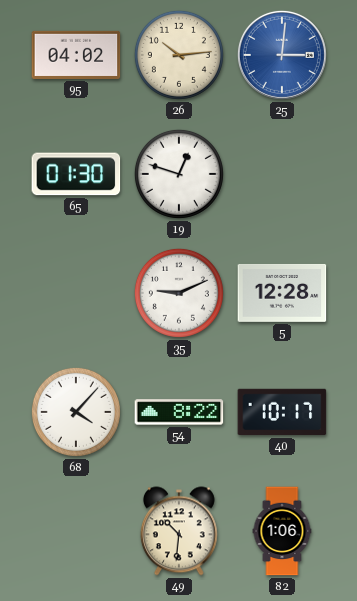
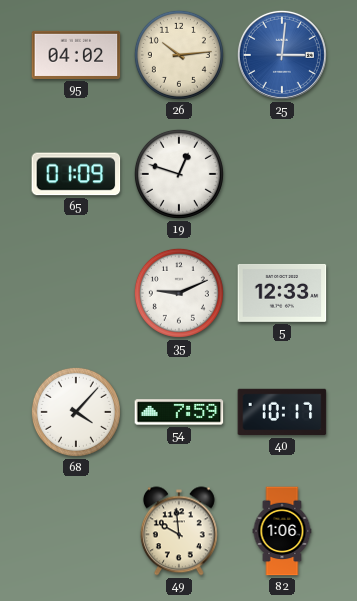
65: 01:30 -> 01:09 (76, 174)
5: 12:28 -> 12:33 (282, 293)
54: 8:22 -> 7:59 (179, 412)
49: 10:31 -> 9:59 (179, 531)
